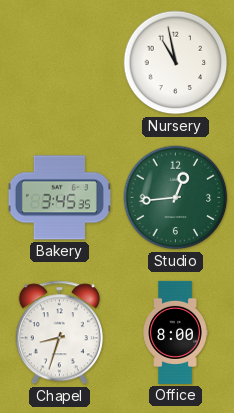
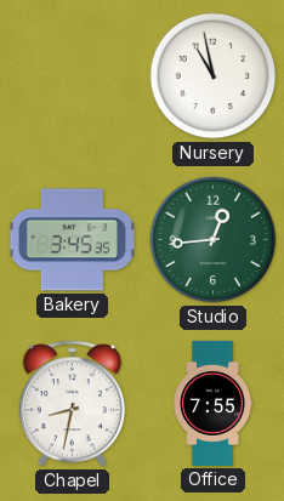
Chapel: 8:33 -> 8:32 (72, 404)
Office: 8:00 -> 7:55 (212, 403)
